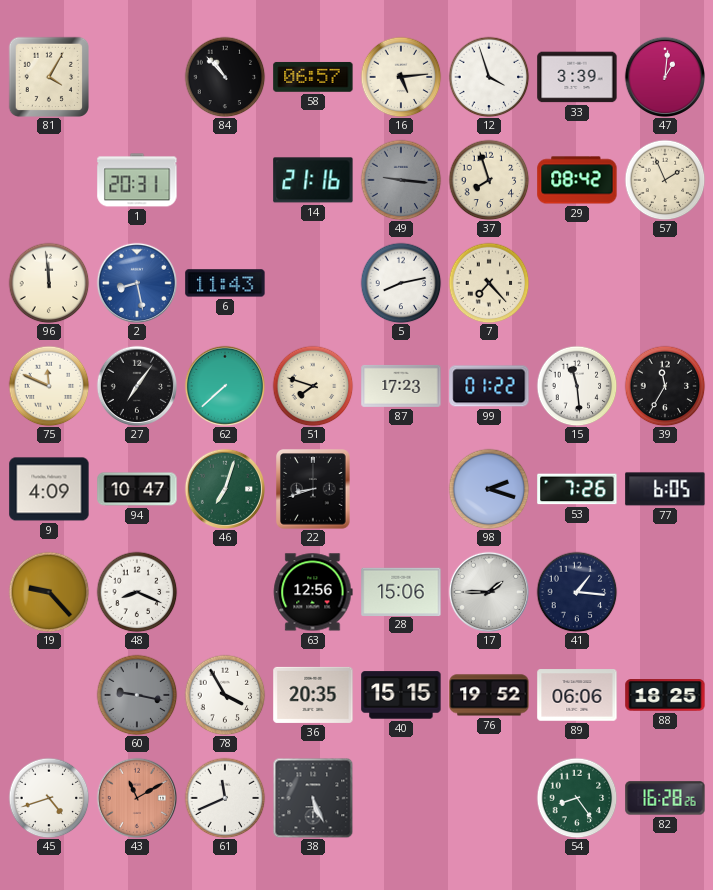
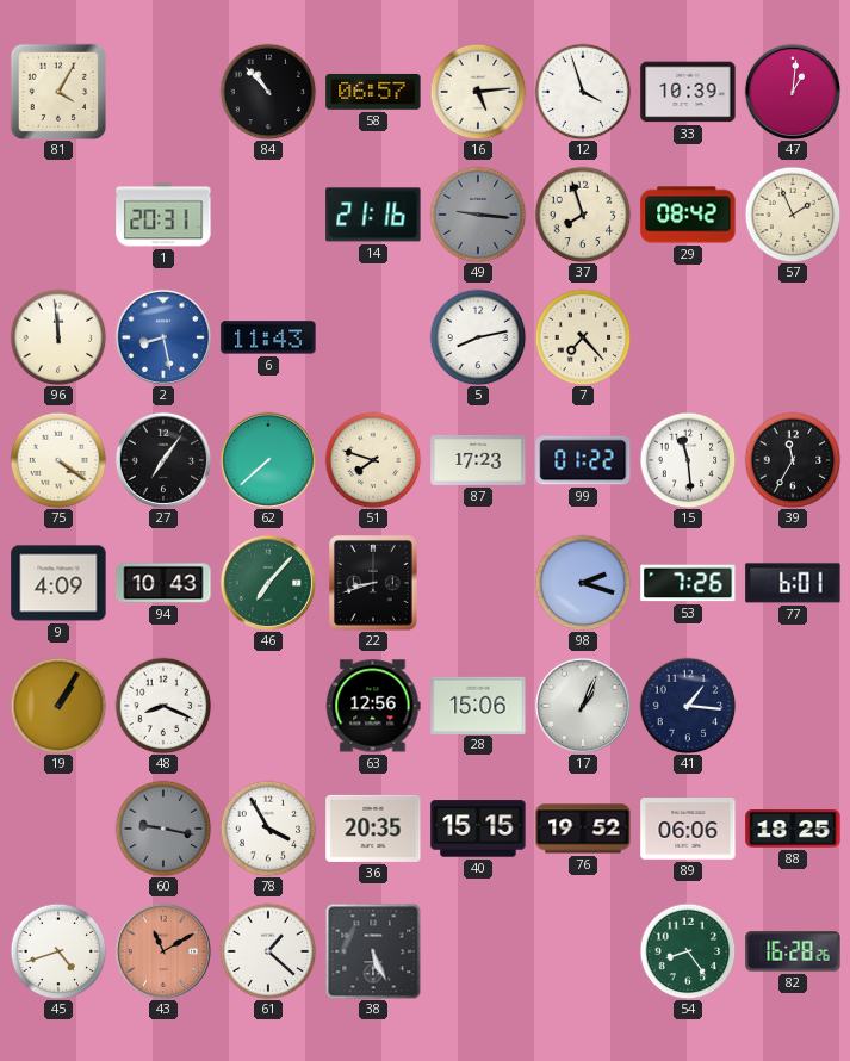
33: 3:39 -> 10:39 (688, 92)
75: 11:49 -> 4:21 (58, 460)
94: 10:47 -> 10:43 (163, 583)
46: 7:03 -> 7:07 (267, 582)
77: 6:05 -> 6:01 (793, 583)
19: 9:23 -> 1:05 (58, 706)
17: 1:45 -> 1:04 (582, 705)
61: 11:41 -> 1:22 (268, 951)
